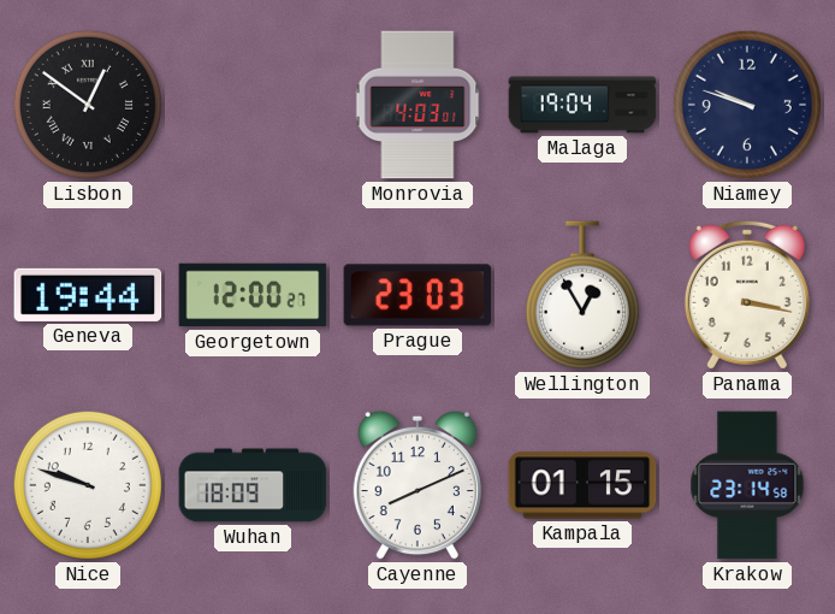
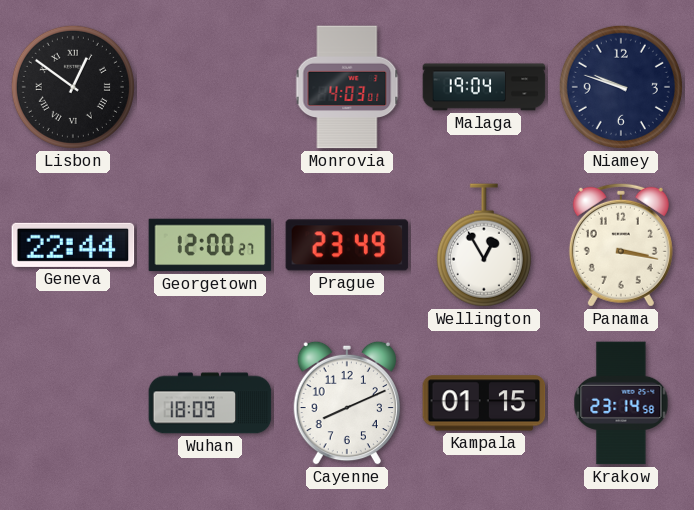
Geneva: 19:44 -> 22:44 (73, 245)
Prague: 23:03 -> 23:49 (347, 245)
Nice: 9:48 -> none (88, 485)
